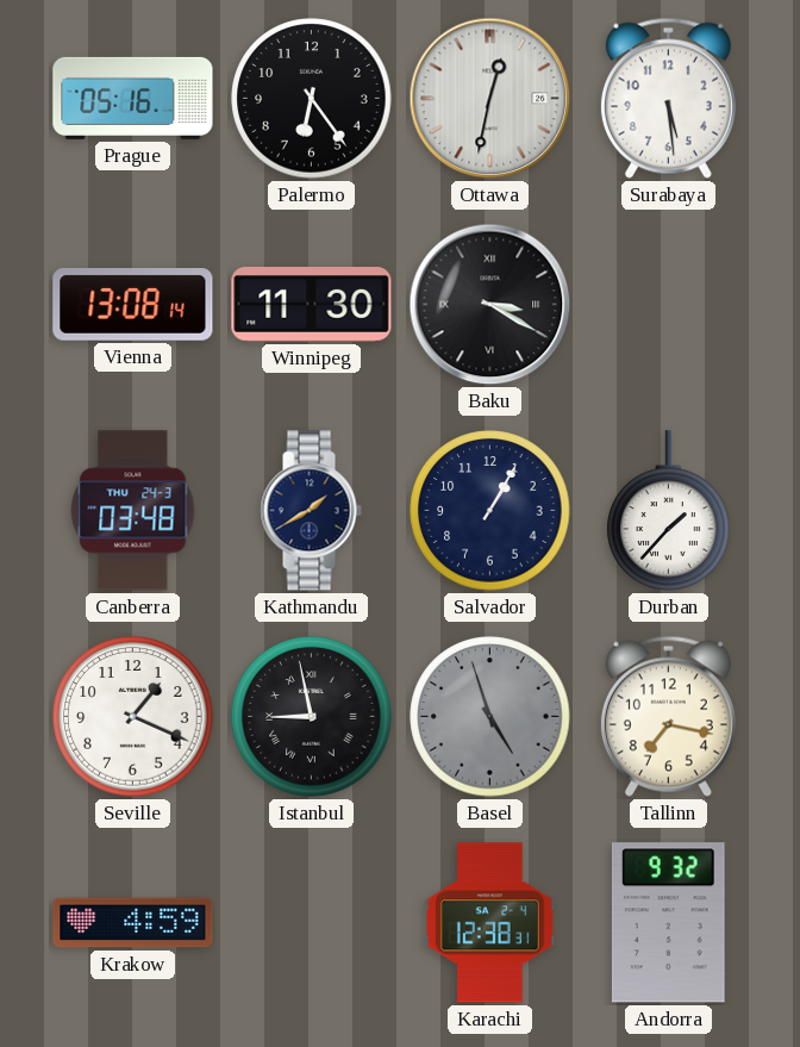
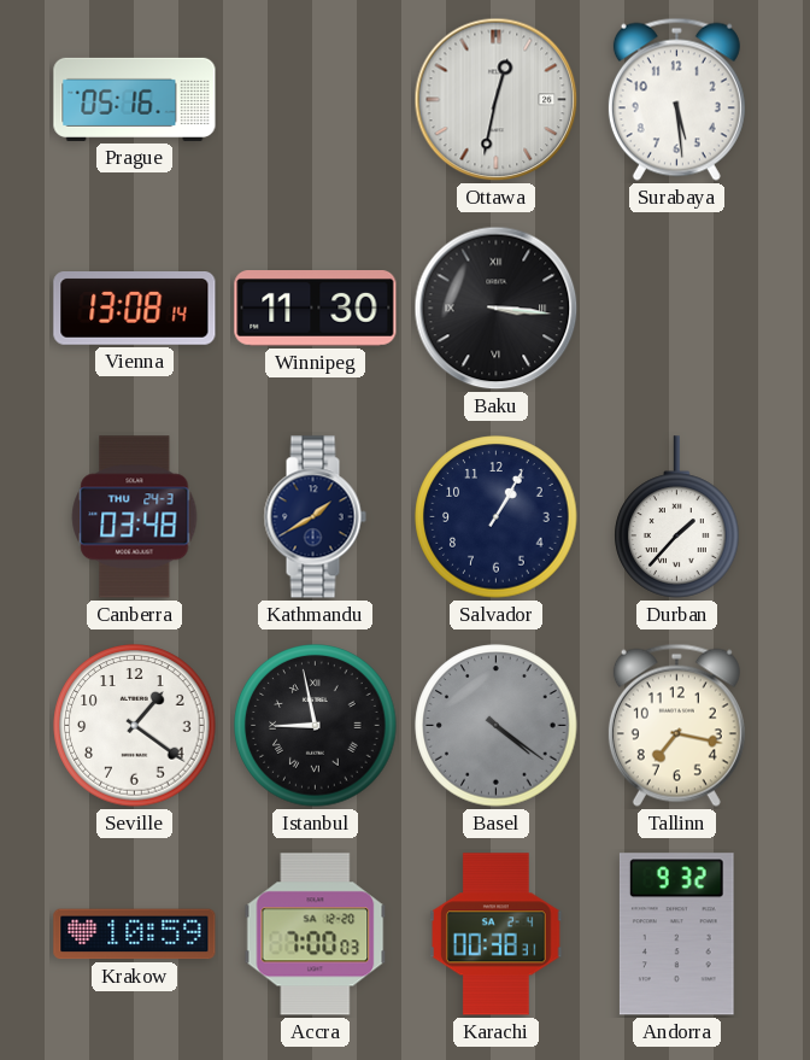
Palermo: 6:24 -> none (312, 99)
Baku: 3:20 -> 3:16 (497, 309)
Seville: 1:19 -> 1:21 (135, 726)
Basel: 4:57 -> 4:21 (497, 726)
Krakow: 4:59 -> 10:59 (135, 935)
Accra: none -> 7:00 (316, 935)
Karachi: 12:38 -> 00:38 (497, 935)
